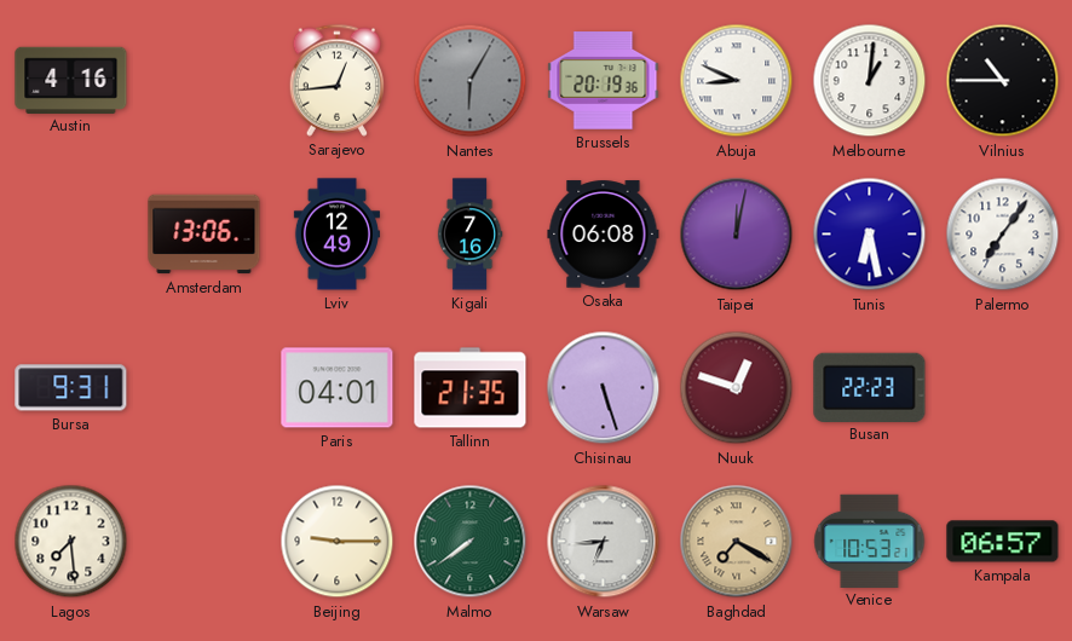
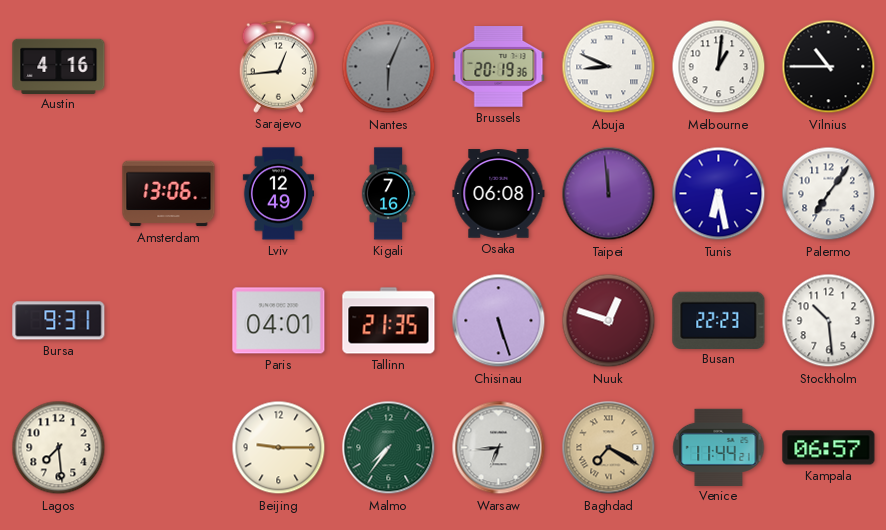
Nantes: 6:05 -> 6:04 (389, 67)
Taipei: 12:02 -> 11:59 (609, 194)
Stockholm: none -> 10:29 (829, 321)
Malmo: 7:39 -> 7:36 (389, 448)
Venice: 10:53 -> 11:44 (719, 447)
